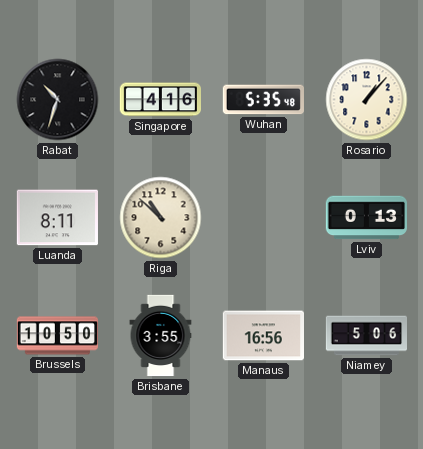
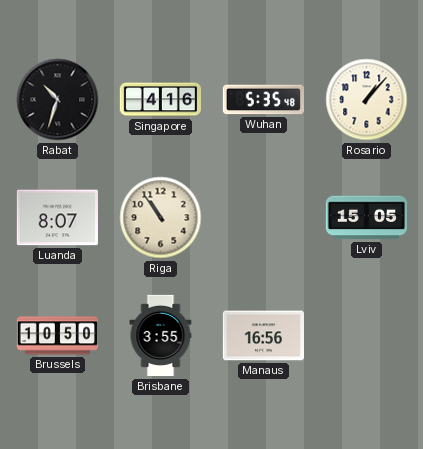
Luanda: 8:11 -> 8:07 (57, 218)
Riga: 10:52 -> 10:54 (161, 218)
Lviv: 0:13 -> 15:05 (366, 218)
Niamey: 5:06 -> none (366, 336)
